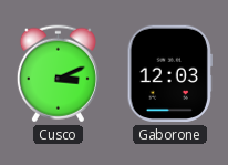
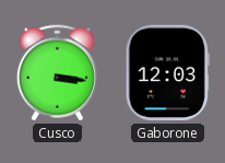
Cusco: 3:11 -> 3:16 (57, 73)
